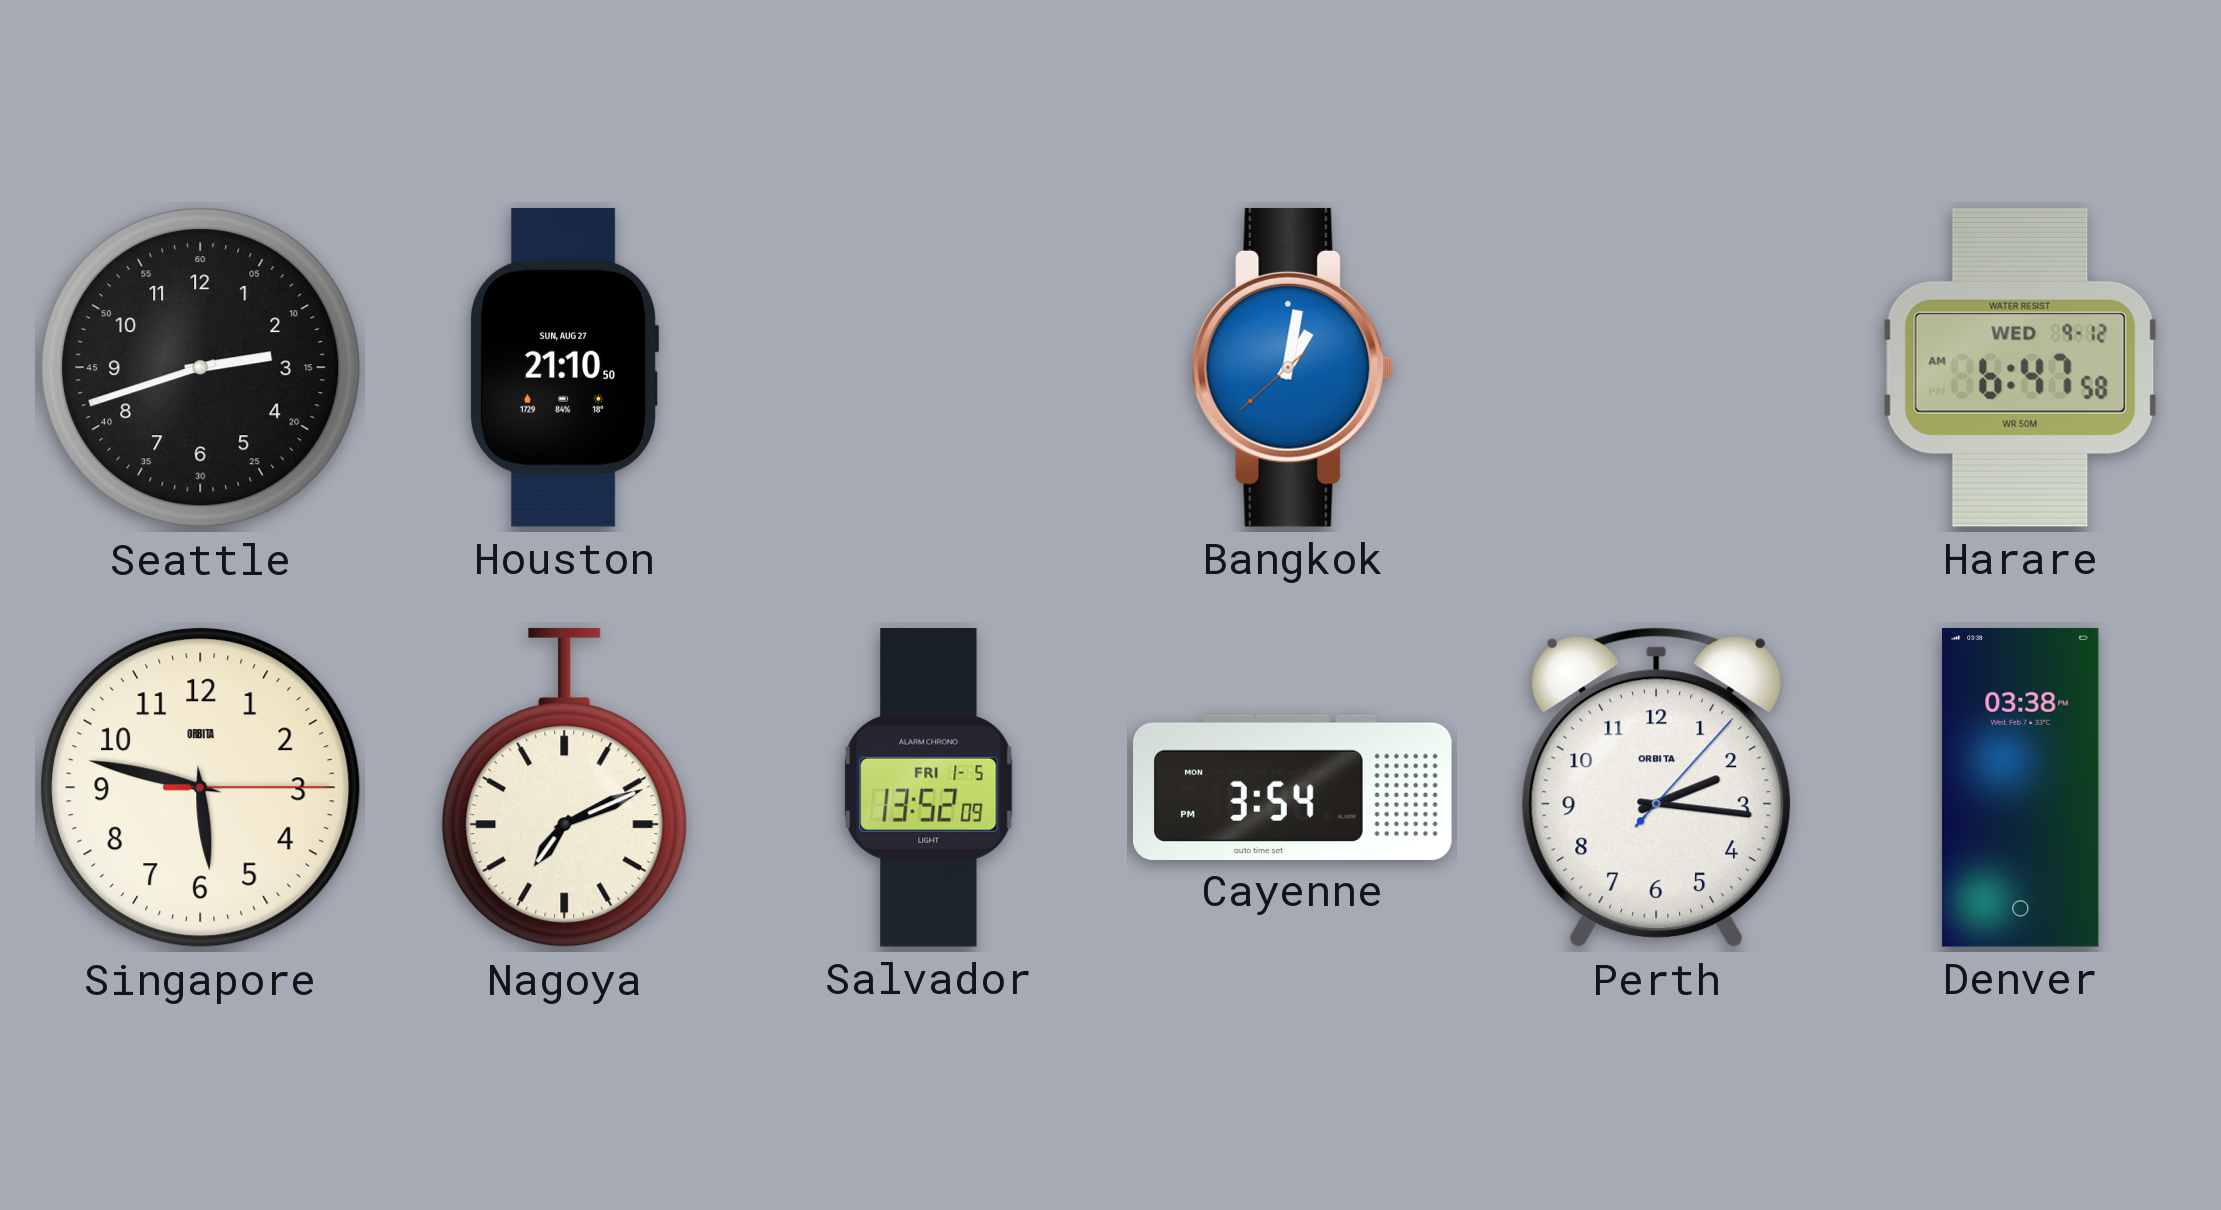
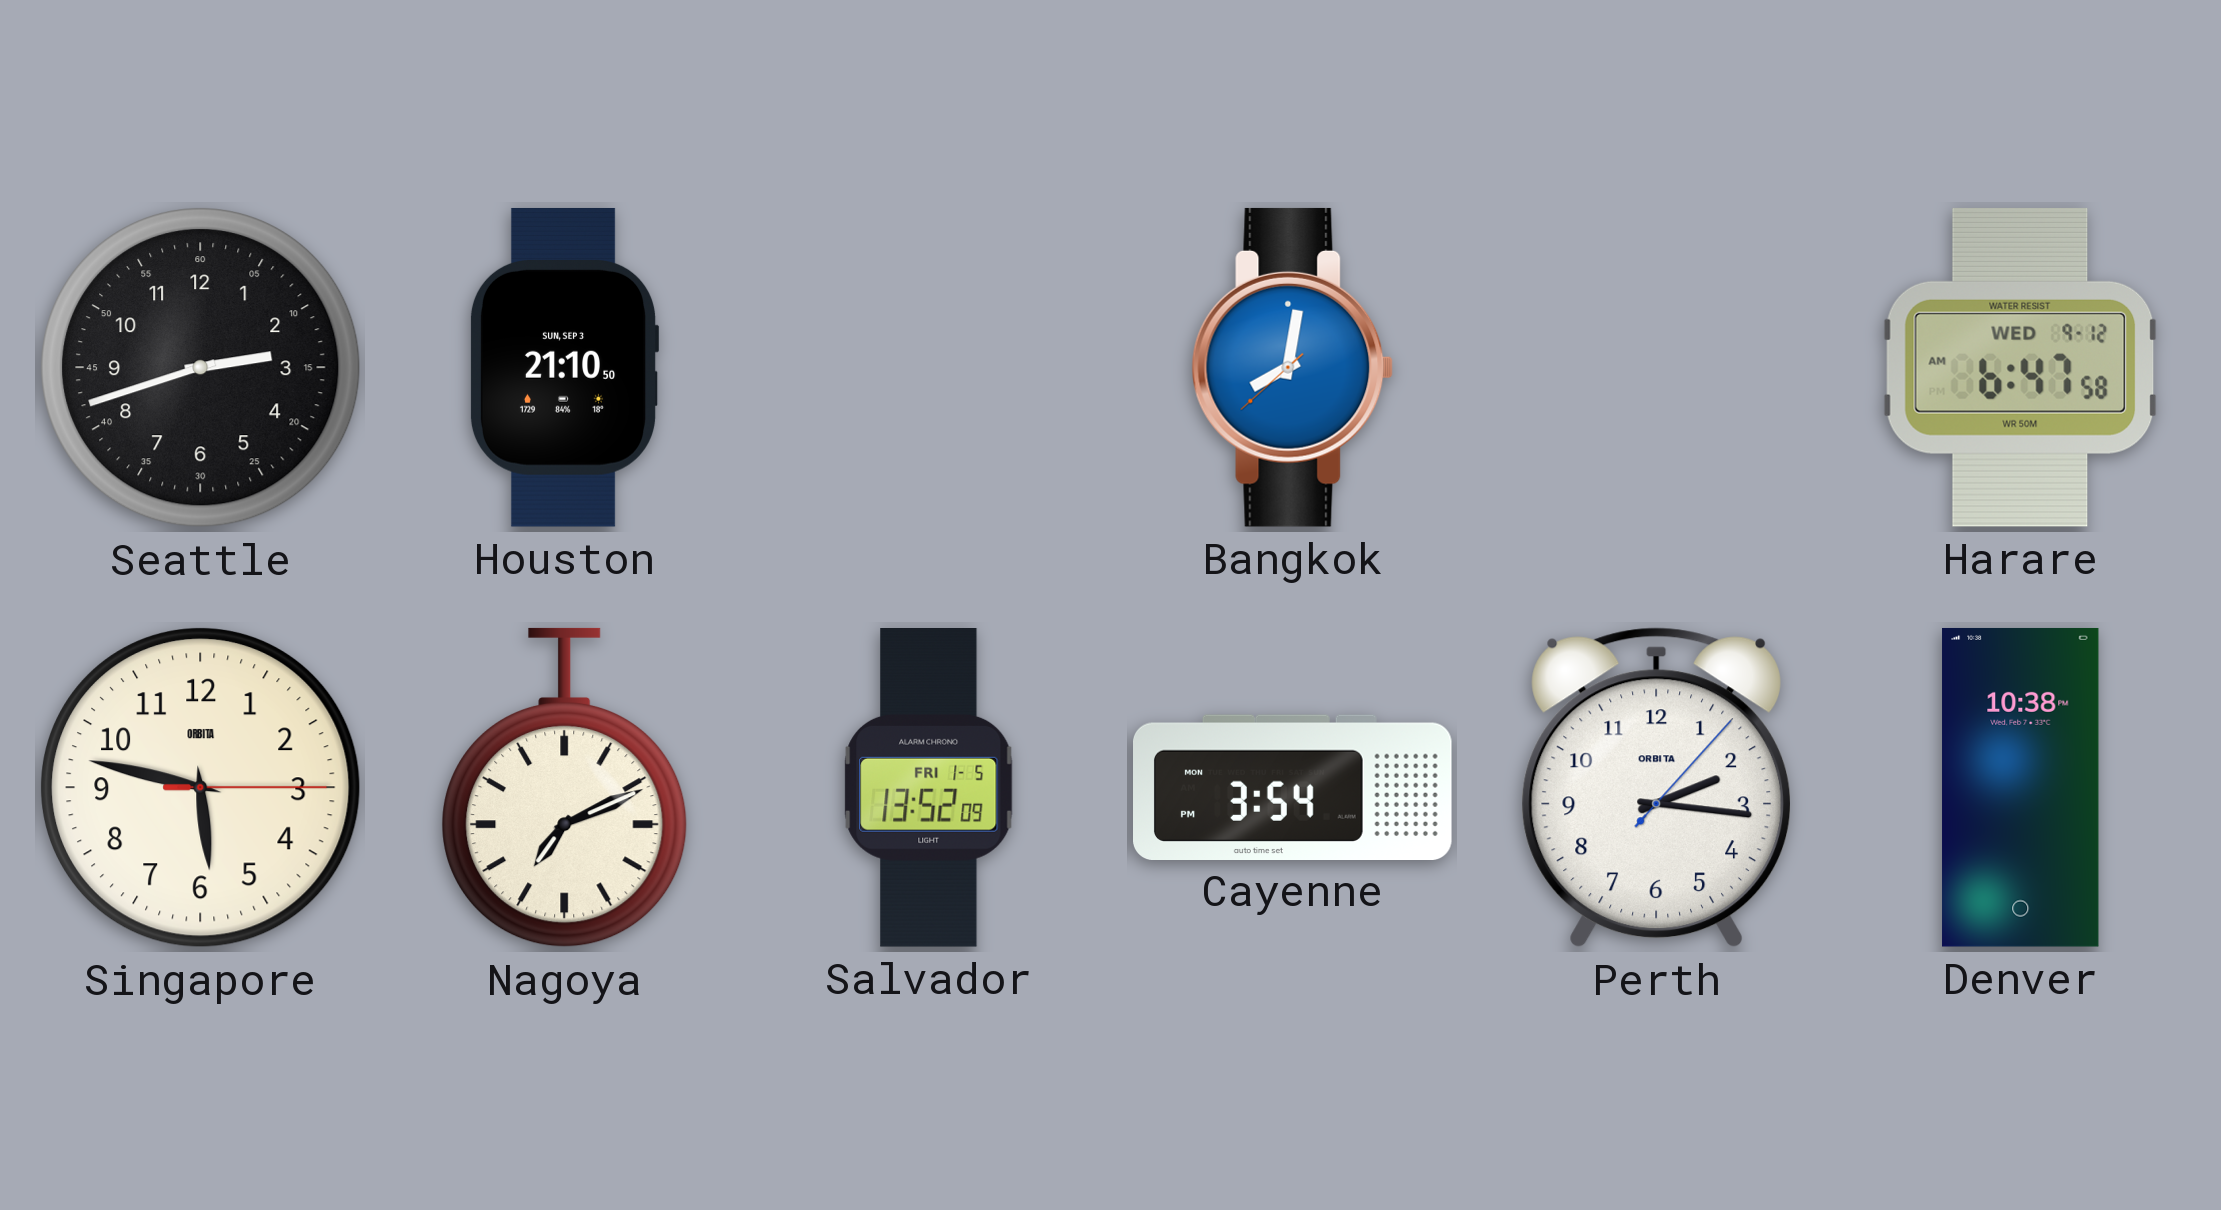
Houston date: SUN, AUG 27 -> SUN, SEP 3 (564, 367)
Bangkok: 1:01 -> 8:01 (1293, 367)
Denver: 03:38 -> 10:38 (2021, 787)
